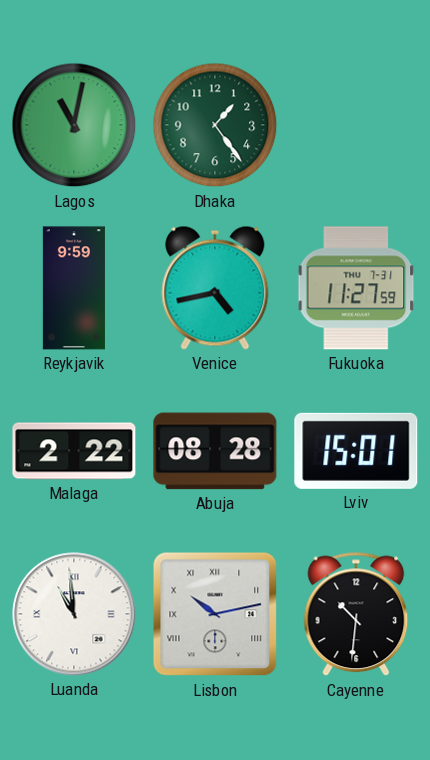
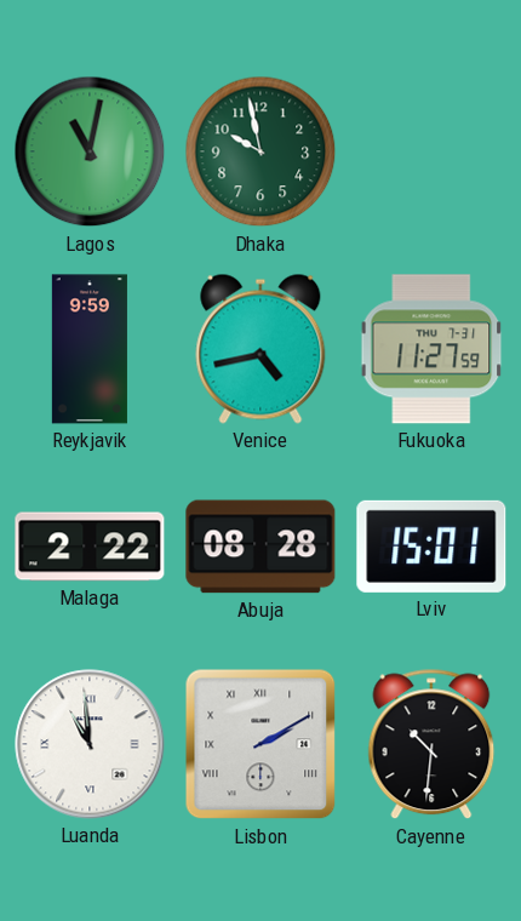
Dhaka: 1:24 -> 9:58 (260, 151)
Lisbon: 10:13 -> 2:10 (260, 744)
